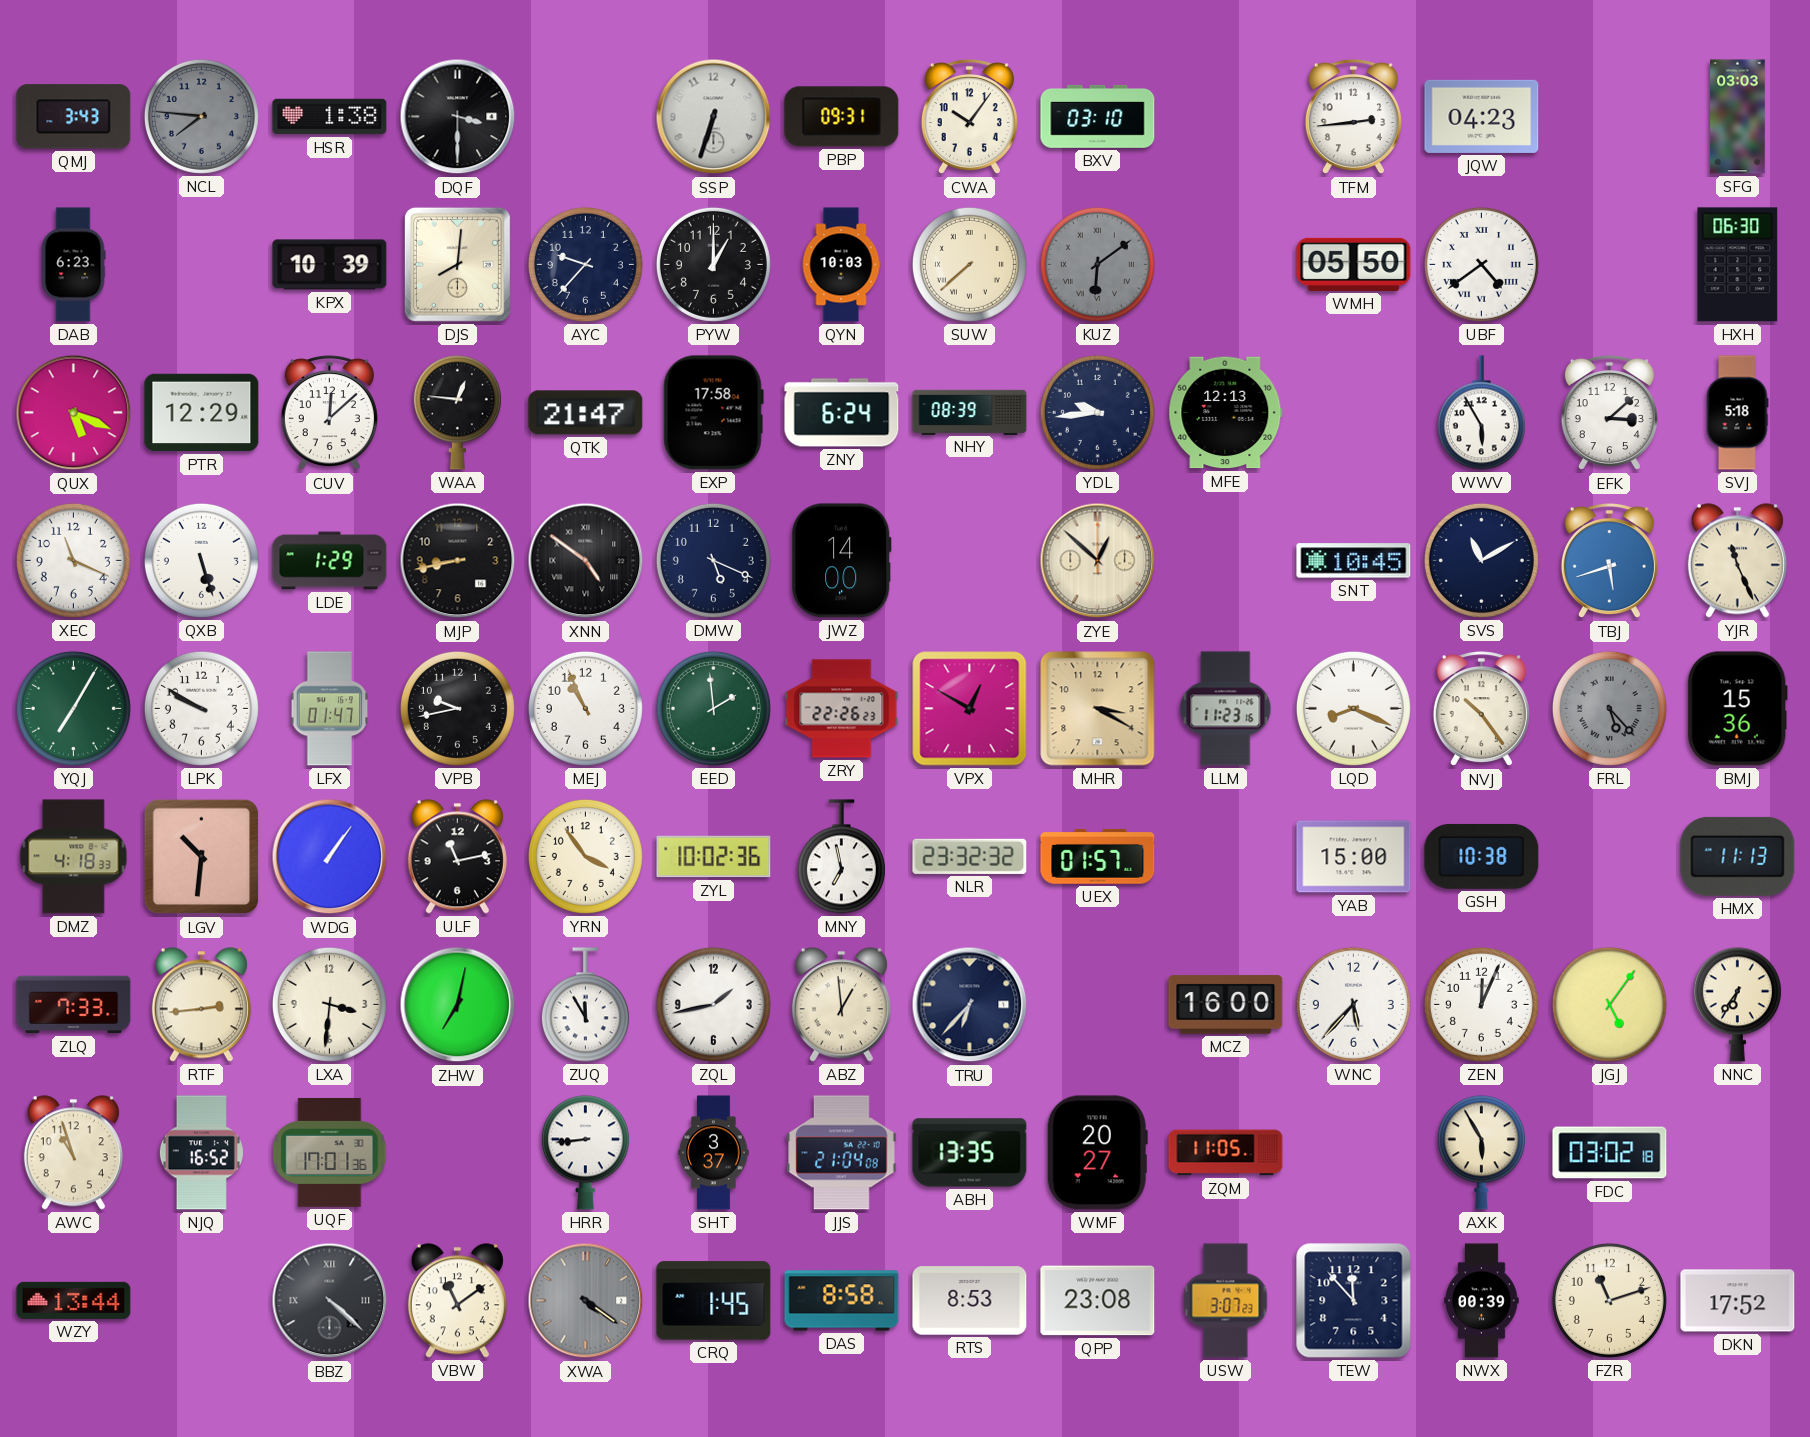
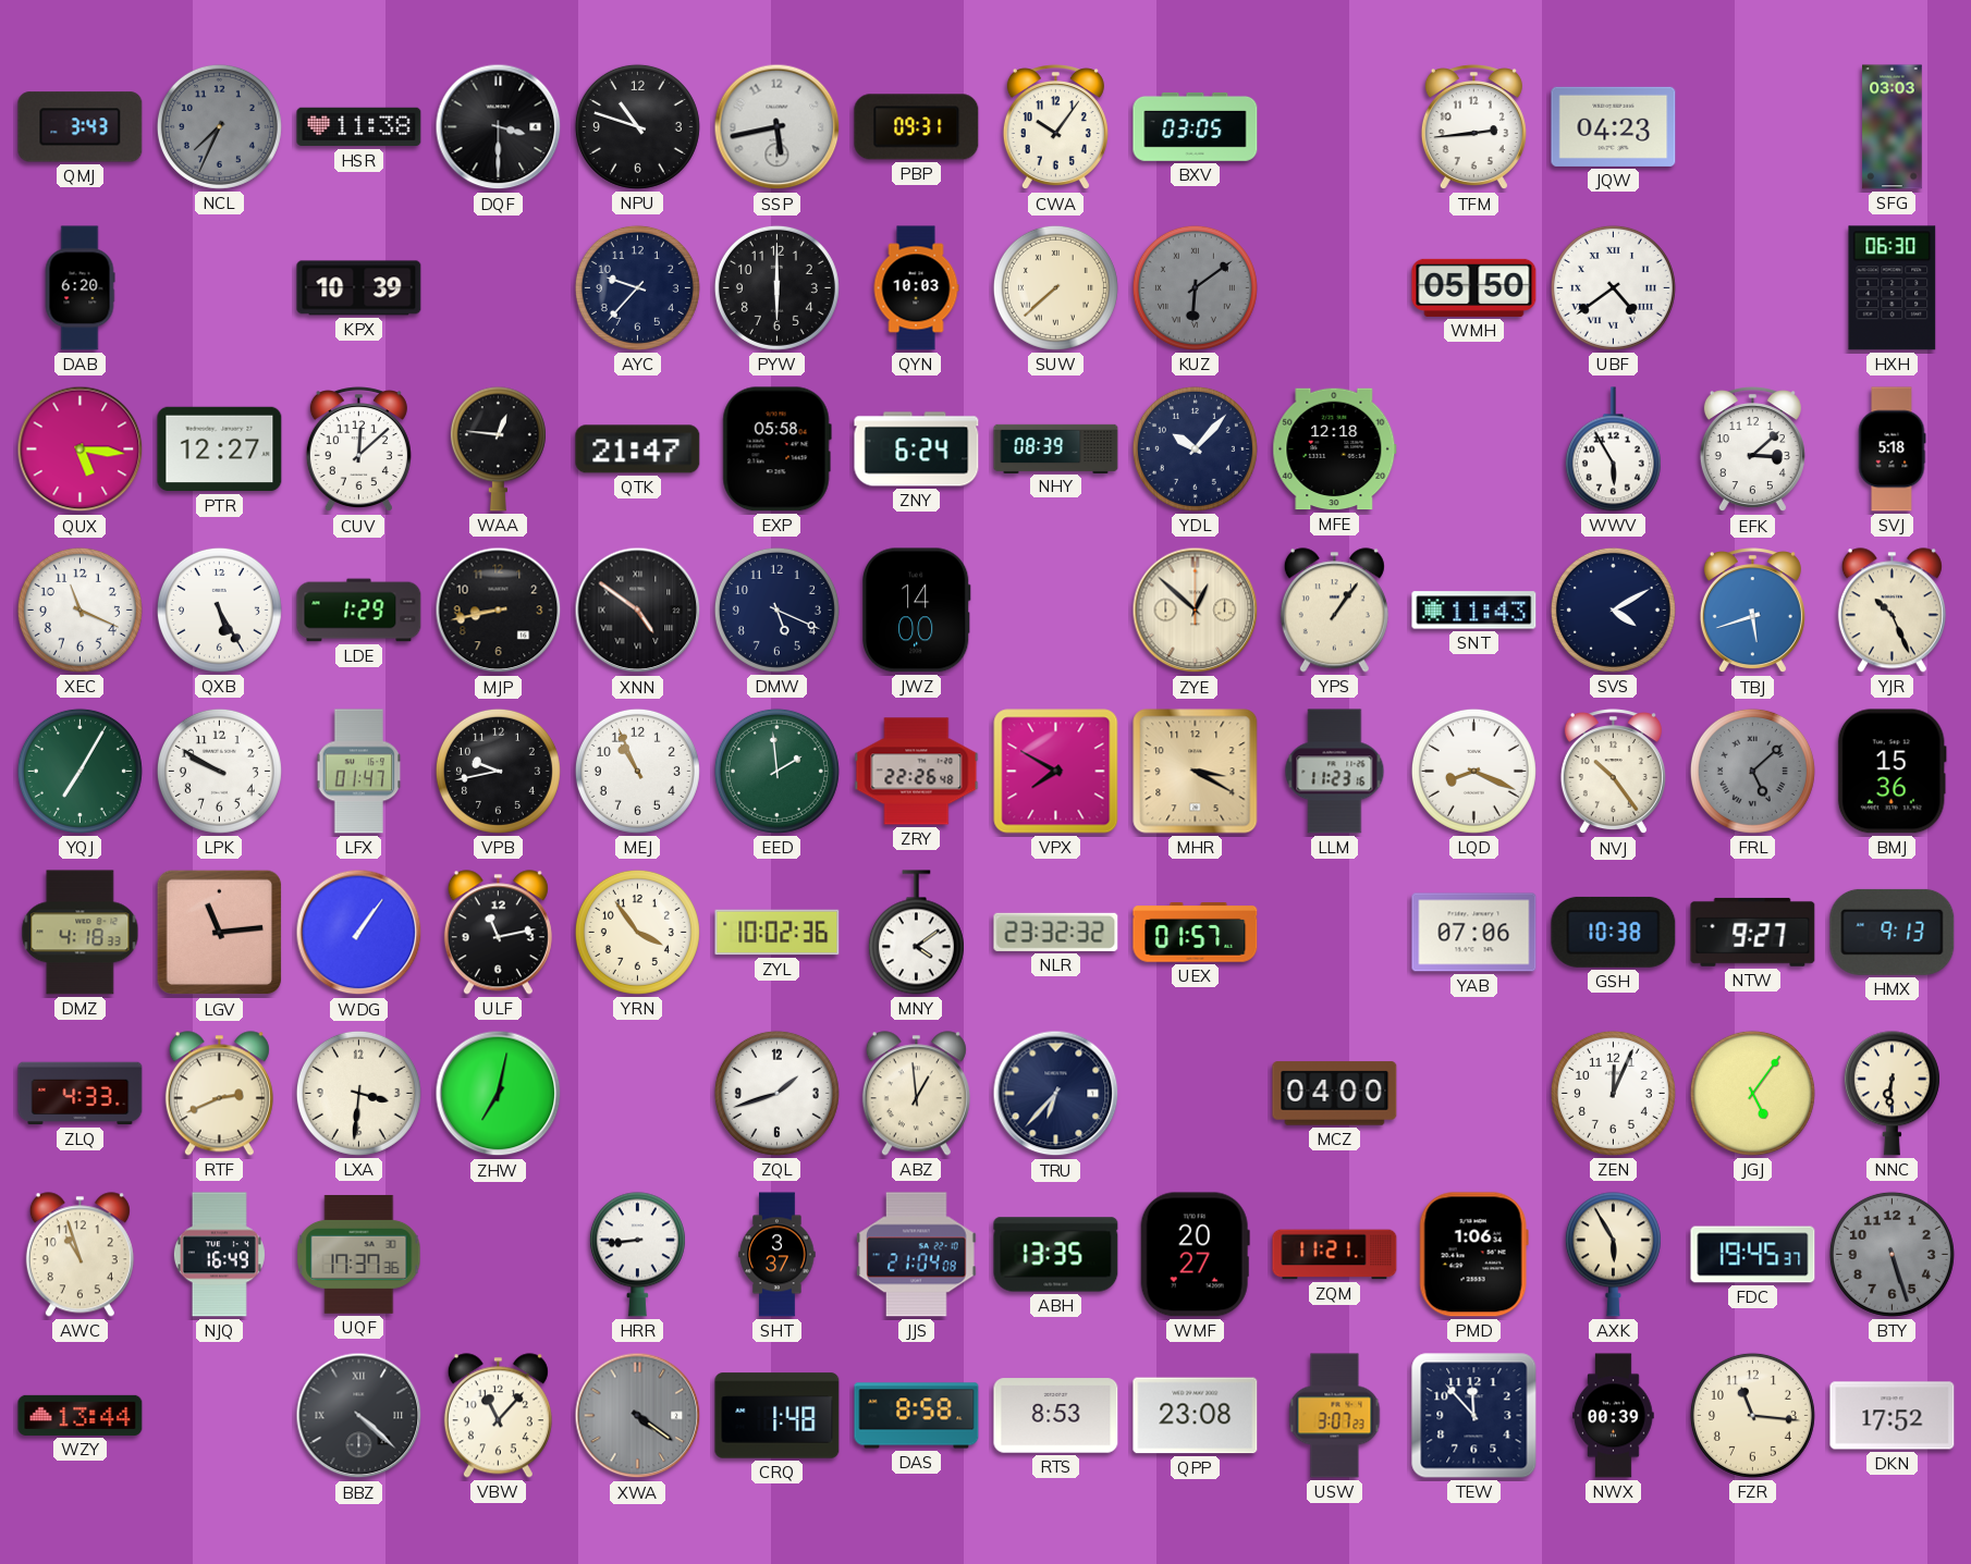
NCL: 7:46 -> 7:34 (219, 126)
HSR: 1:38 -> 11:38 (359, 127)
NPU: none -> 10:48 (637, 126)
SSP: 6:33 -> 5:43 (778, 127)
BXV: 03:10 -> 03:05 (1196, 126)
DAB: 6:23 -> 6:20 (79, 288)
DJS: 8:01 -> none (457, 264)
PYW: 1:00 -> 6:00 (776, 287)
QUX: 5:19 -> 5:16 (81, 450)
PTR: 12:29 -> 12:27 (220, 450)
EXP: 17:58 -> 05:58 (776, 450)
YDL: 9:44 -> 10:07 (1195, 448)
MFE: 12:13 -> 12:18 (1335, 450)
QXB: 5:27 -> 5:25 (219, 609)
YPS: none -> 1:06 (1334, 611)
SNT: 10:45 -> 11:43 (1474, 611)
SVS: 11:10 -> 4:10 (1613, 609)
YJR: 11:26 -> 10:26 (1892, 611)
ZRY: 22:26:23 -> 22:26:48 (917, 772)
VPX: 12:50 -> 7:50 (1056, 772)
FRL: 5:23 -> 5:08 (1752, 771)
LGV: 10:31 -> 11:14 (220, 933)
MNY: 6:58 -> 4:09 (916, 933)
YAB: 15:00 -> 07:06 (1474, 933)
NTW: none -> 9:27 (1753, 932)
HMX: 11:13 -> 9:13 (1893, 932)
ZLQ: 7:33 -> 4:33 (81, 1094)
RTF: 2:44 -> 2:41 (219, 1094)
ZUQ: 11:55 -> none (585, 1005)
ZQL: 1:43 -> 1:42 (776, 1093)
MCZ: 16:00 -> 04:00 (1335, 1094)
WNC: 5:37 -> none (1353, 1004)
NNC: 6:36 -> 6:31 (1892, 1094)
NJQ: 16:52 -> 16:49 (219, 1255)
UQF: 17:01 -> 17:37 (359, 1254)
ZQM: 11:05 -> 11:21 (1335, 1255)
PMD: none -> 1:06 (1473, 1255)
FDC: 03:02 -> 19:45 (1753, 1255)
BTY: none -> 5:27 (1892, 1254)
VBW: 11:09 -> 11:07 (498, 1416)
CRQ: 1:45 -> 1:48 (778, 1416)
FZR: 11:12 -> 11:16 (1752, 1415)
